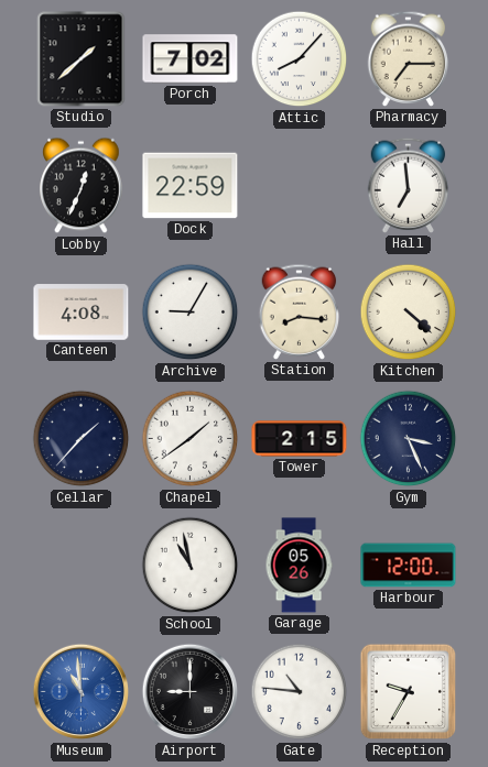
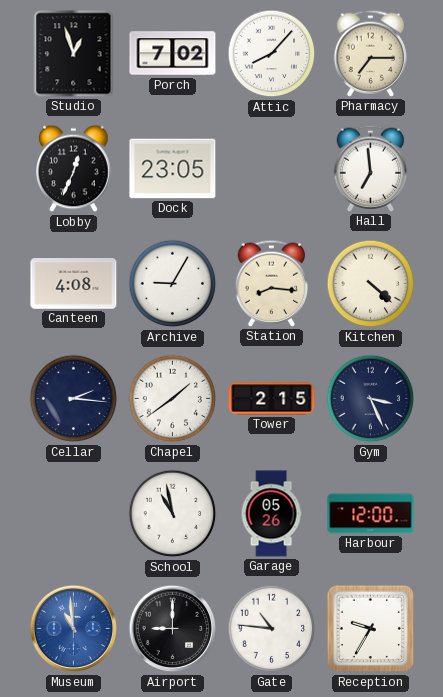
Studio: 1:38 -> 12:57 (74, 54)
Dock: 22:59 -> 23:05 (173, 169)
Cellar: 1:37 -> 2:16 (74, 399)
